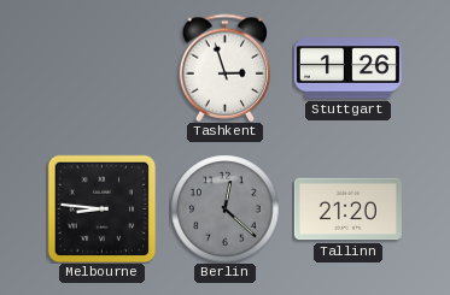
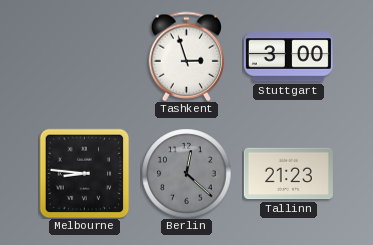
Stuttgart: 1:26 -> 3:00 (288, 57)
Tallinn: 21:20 -> 21:23 (288, 174)
